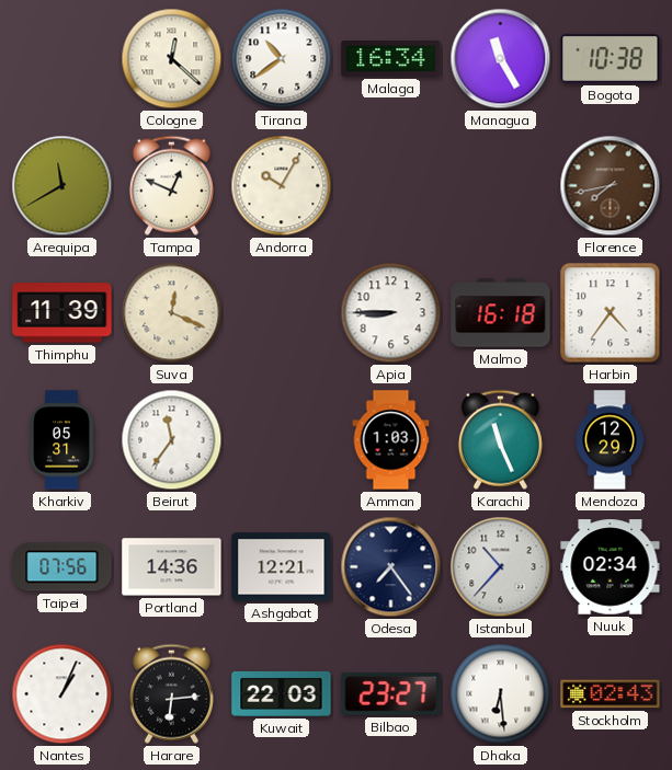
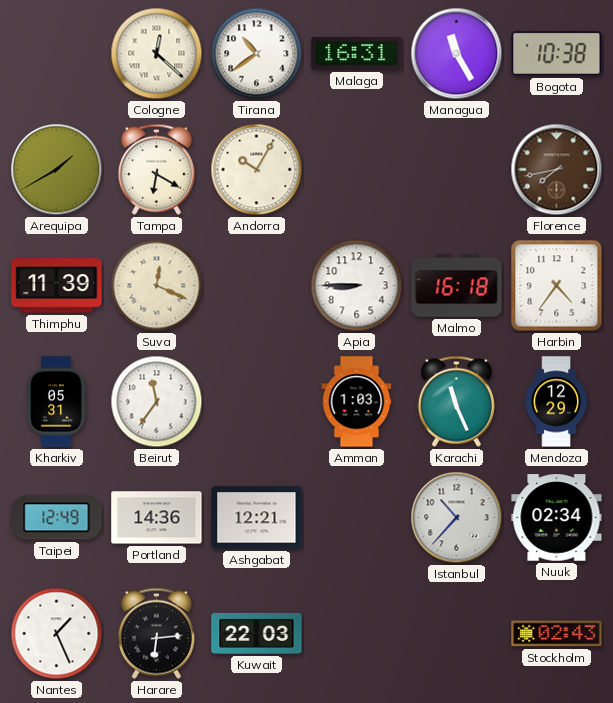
Malaga: 16:34 -> 16:31 (357, 54)
Arequipa: 11:40 -> 1:40 (57, 170)
Tampa: 12:49 -> 6:20 (156, 169)
Taipei: 07:56 -> 12:49 (57, 518)
Odesa: 7:24 -> none (391, 567)
Nantes: 1:04 -> 1:26 (57, 634)
Bilbao: 23:27 -> none (391, 694)
Dhaka: 6:29 -> none (501, 694)
